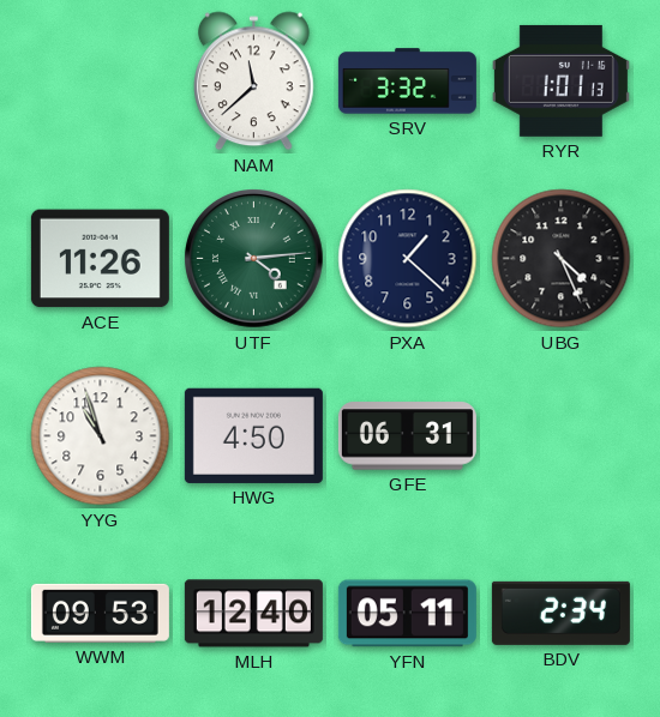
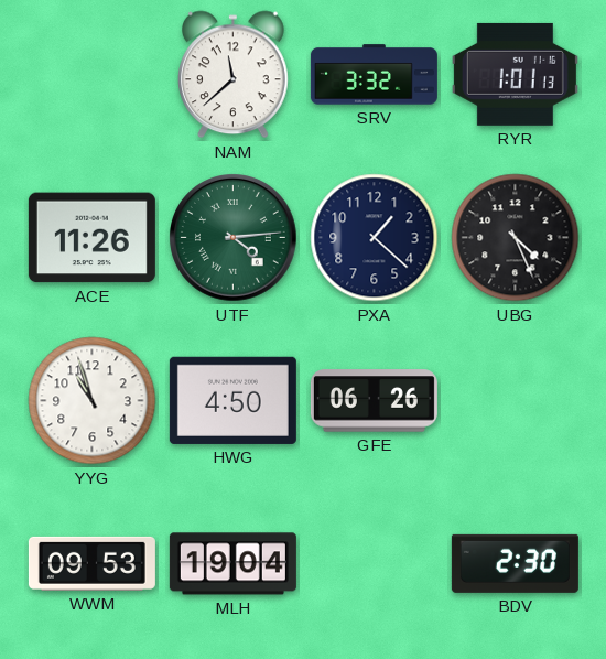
GFE: 06:31 -> 06:26 (374, 401)
MLH: 12:40 -> 19:04 (232, 564)
YFN: 05:11 -> none (407, 614)
BDV: 2:34 -> 2:30 (515, 563)
